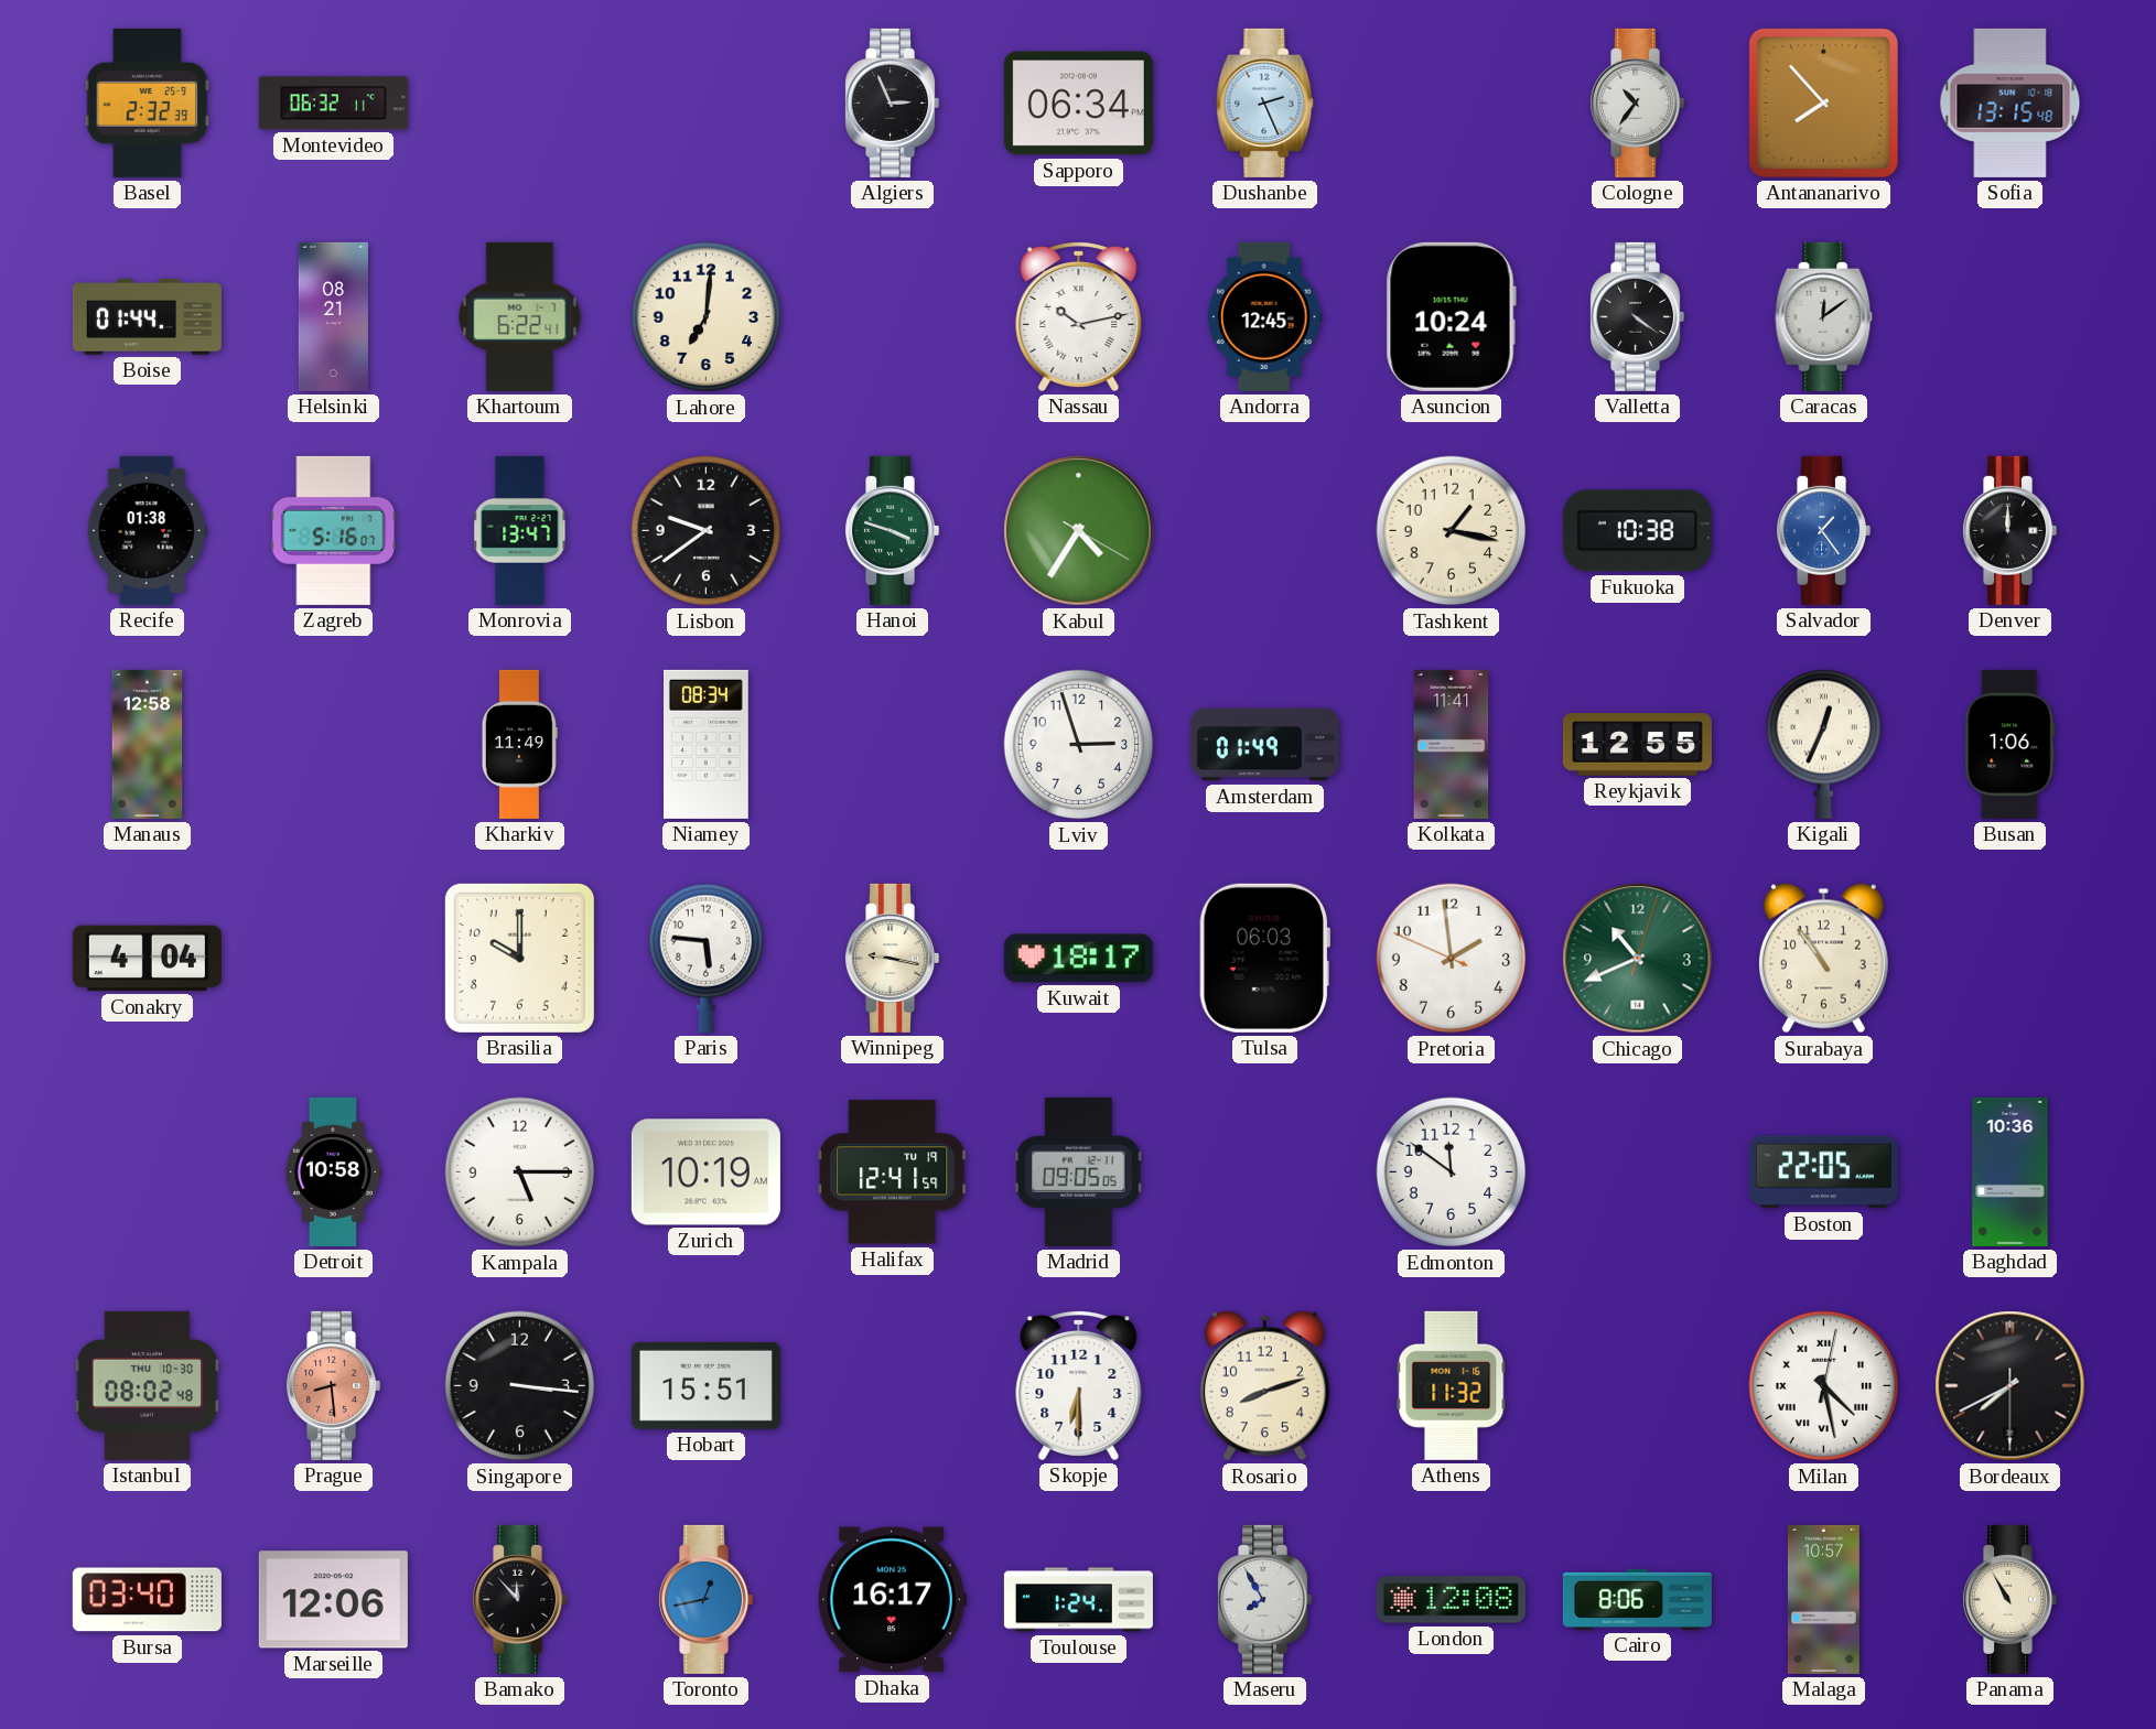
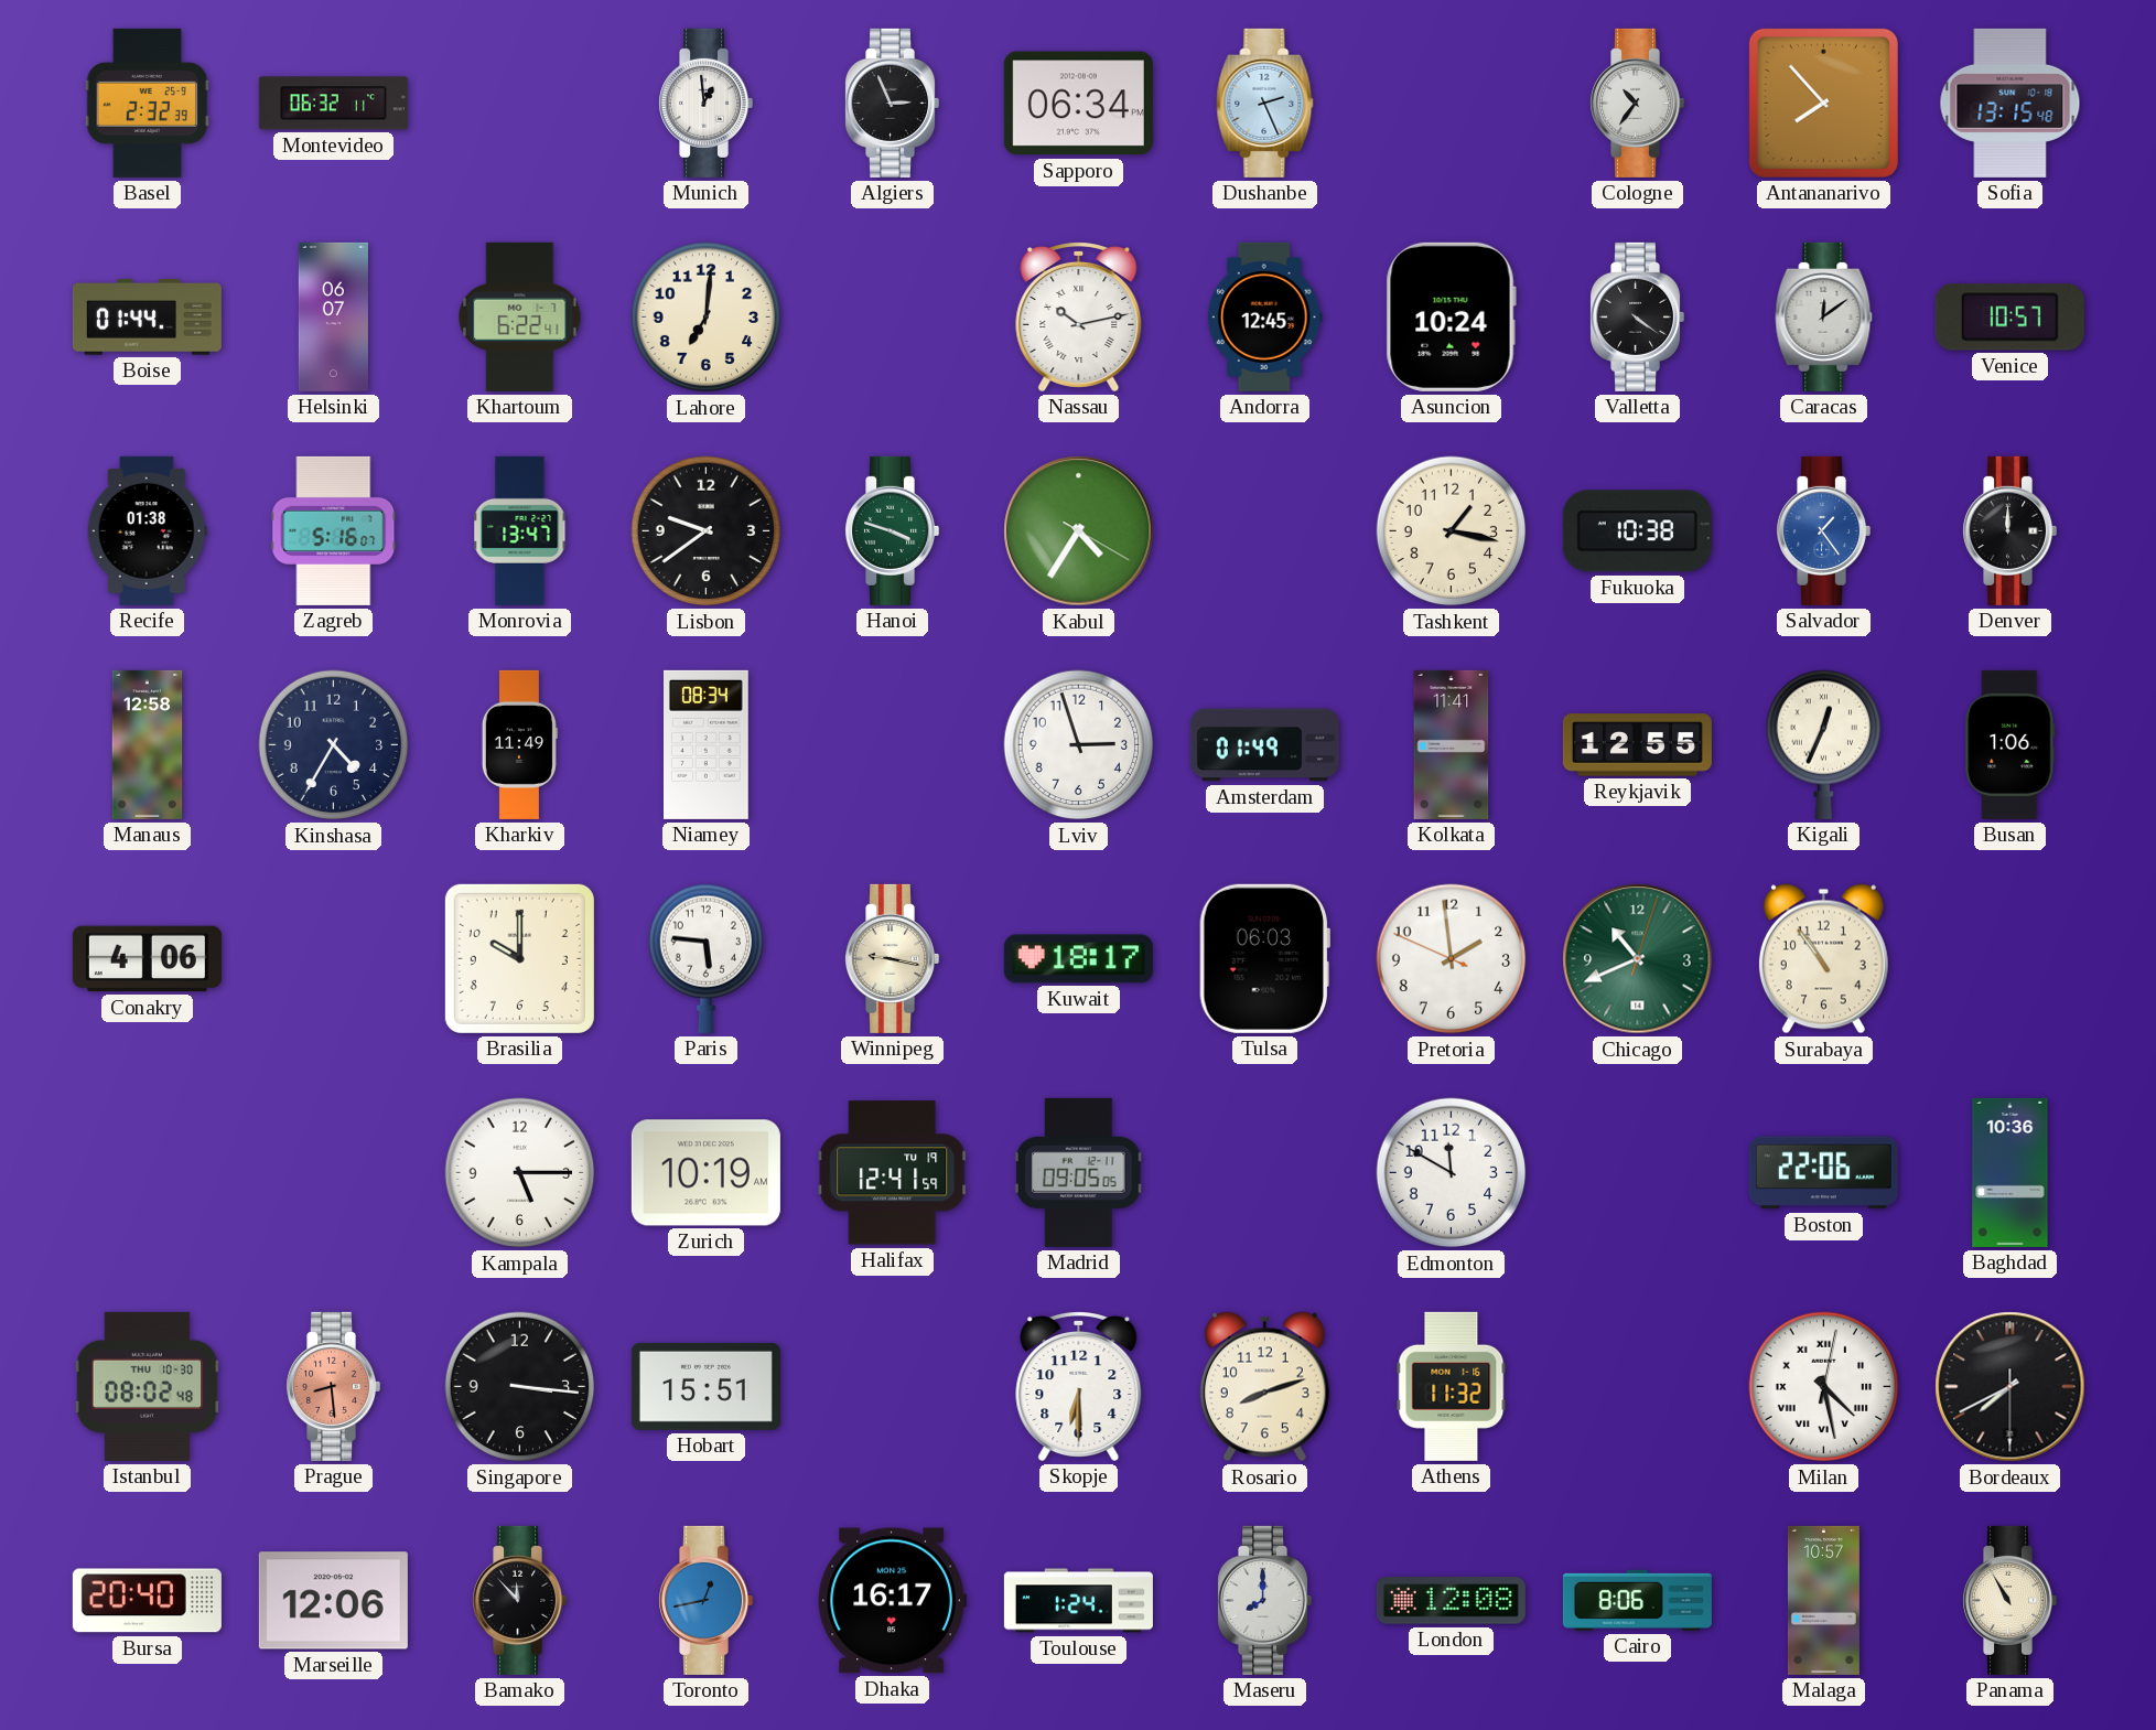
Munich: none -> 12:59 (707, 103)
Helsinki: 08:21 -> 06:07 (333, 316)
Venice: none -> 10:57 (2009, 318)
Kinshasa: none -> 4:35 (334, 745)
Conakry: 4:04 -> 4:06 (147, 959)
Detroit: 10:58 -> none (333, 1171)
Edmonton: 11:51 -> 11:50 (1452, 1173)
Boston: 22:05 -> 22:06 (1823, 1173)
Bursa: 03:40 -> 20:40 (147, 1601)
Maseru: 7:55 -> 8:00 (1265, 1600)
